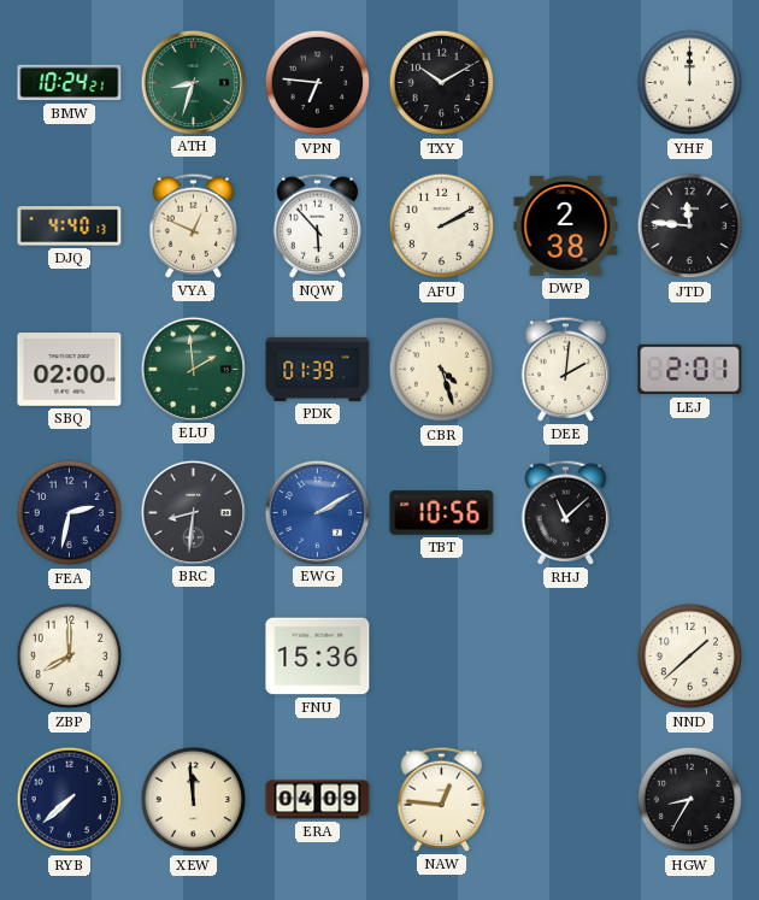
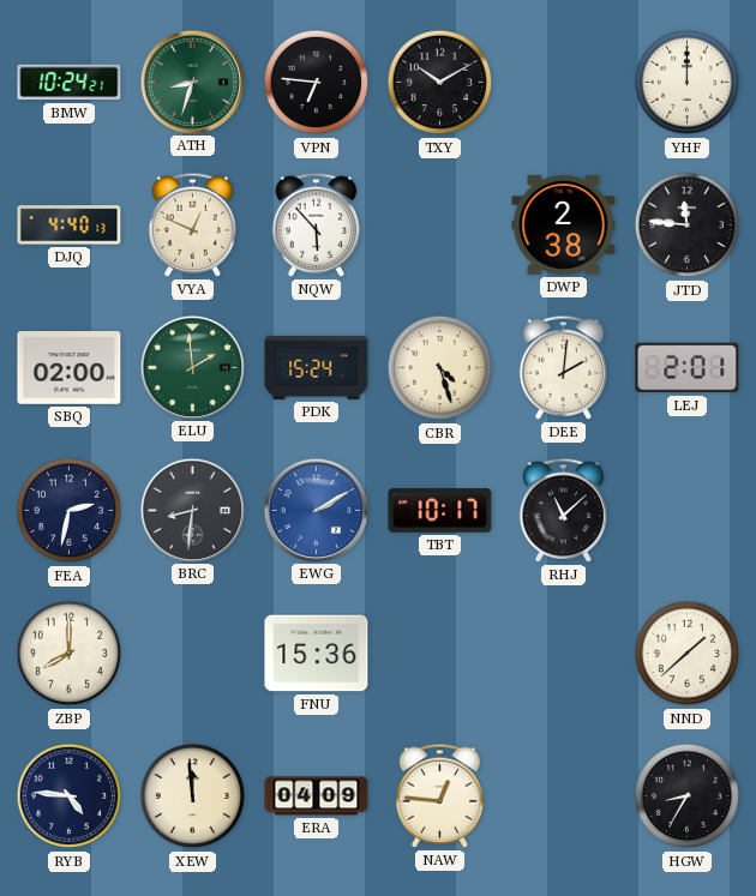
AFU: 2:10 -> none (442, 227)
PDK: 01:39 -> 15:24 (317, 367)
TBT: 10:56 -> 10:17 (440, 511)
RYB: 7:38 -> 4:46 (70, 796)
